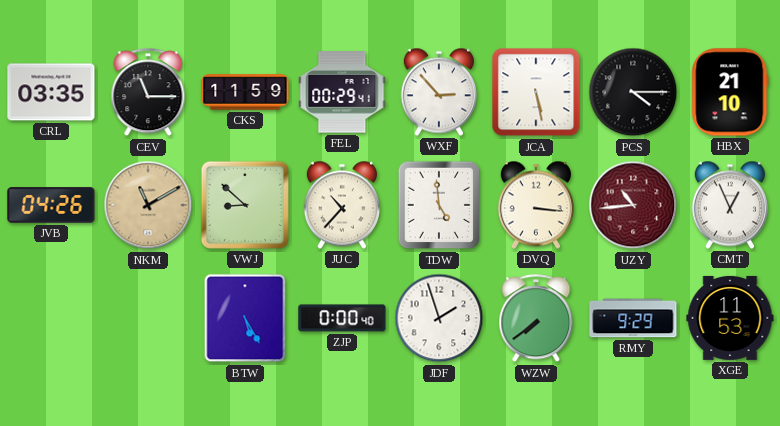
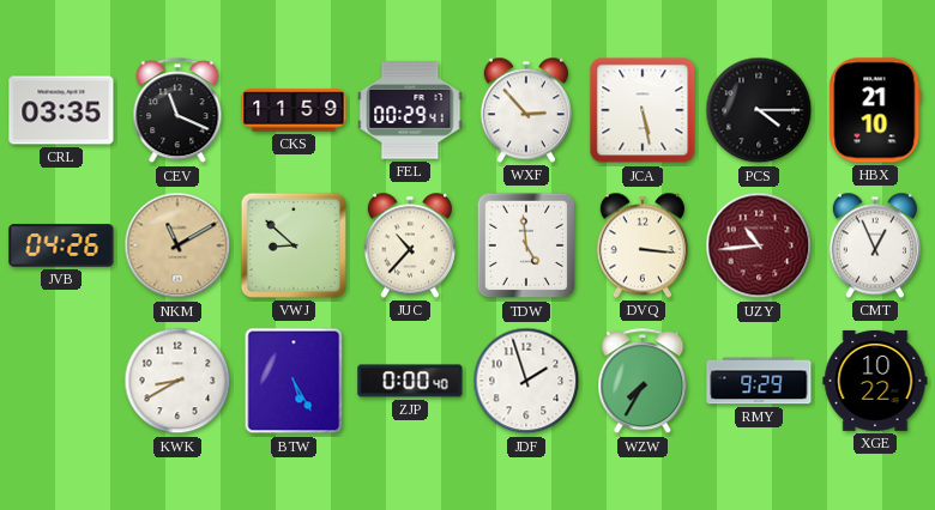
CEV: 11:15 -> 11:19 (177, 111)
KWK: none -> 8:40 (177, 381)
WZW: 7:39 -> 7:35 (643, 382)
XGE: 11:53 -> 10:22 (875, 381)
